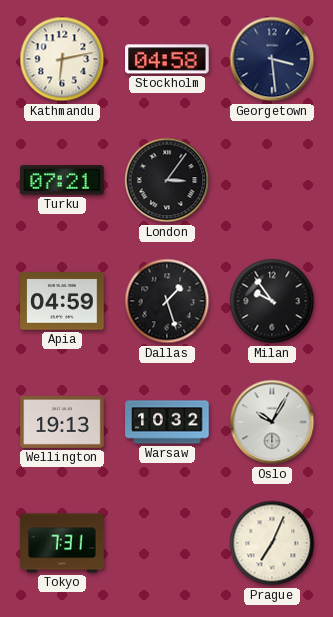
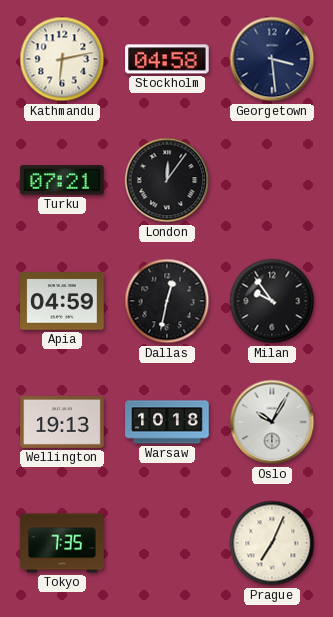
London: 3:06 -> 12:06 (167, 180)
Dallas: 1:27 -> 12:32 (167, 301)
Warsaw: 10:32 -> 10:18 (167, 422)
Tokyo: 7:31 -> 7:35 (62, 543)
